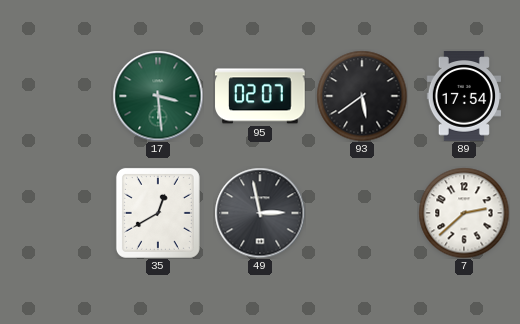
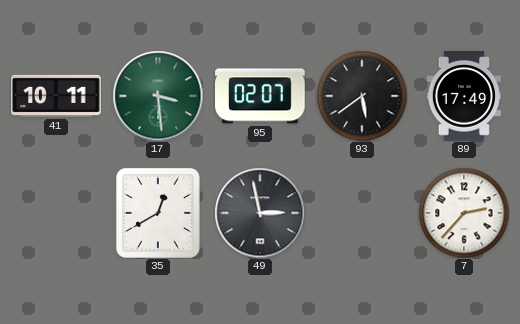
41: none -> 10:11 (56, 96)
89: 17:54 -> 17:49 (463, 96)
7: 2:38 -> 2:37 (464, 213)
